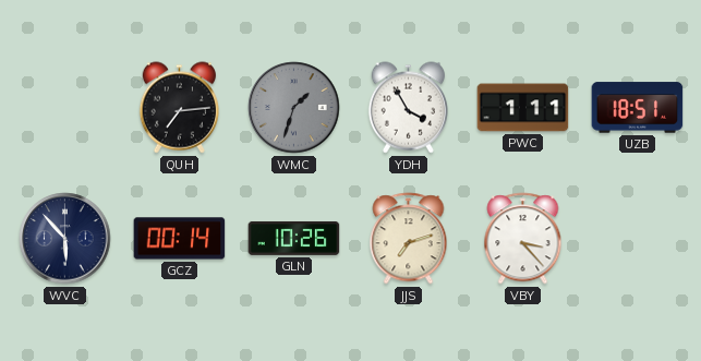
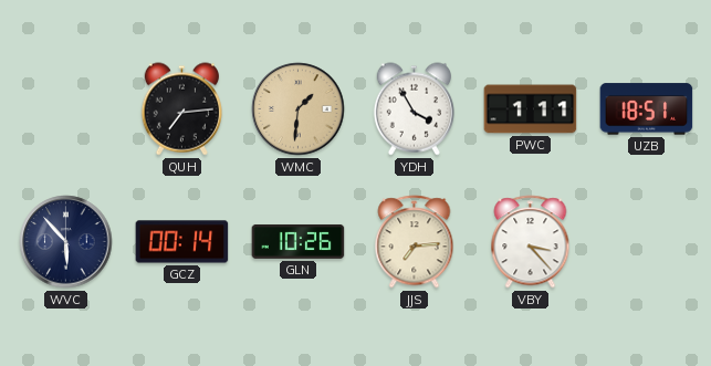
WMC: 1:33 -> 1:31 (299, 109)
WMC dial: grey -> champagne (299, 109)
JJS: 7:12 -> 7:14 (415, 242)
